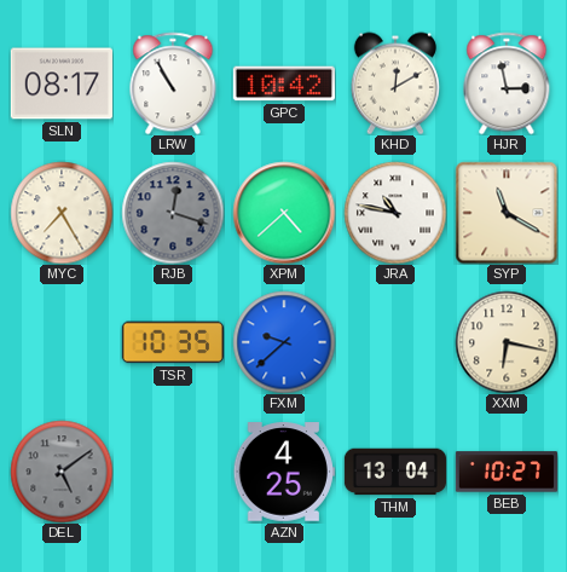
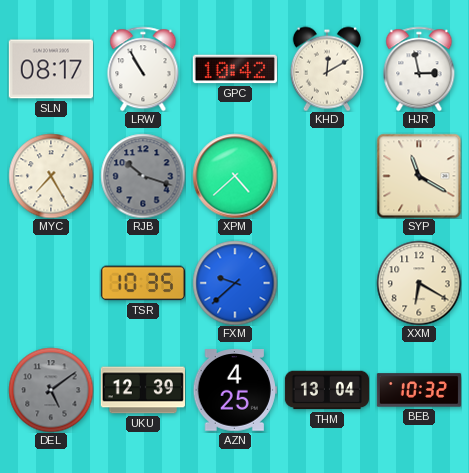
RJB: 12:18 -> 10:18 (143, 176)
JRA: 10:47 -> none (395, 213)
XXM: 6:17 -> 6:20 (419, 283)
UKU: none -> 12:39 (143, 390)
BEB: 10:27 -> 10:32 (418, 390)
